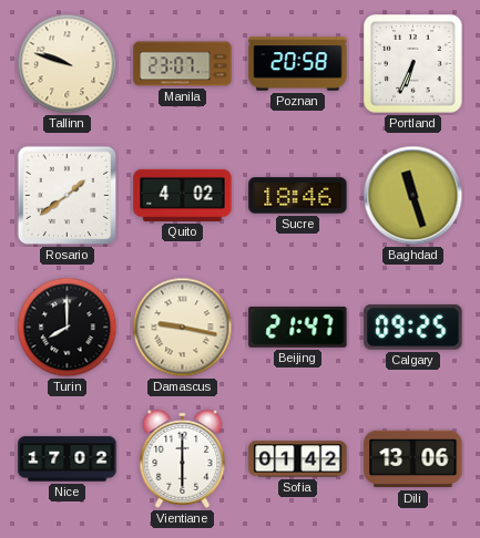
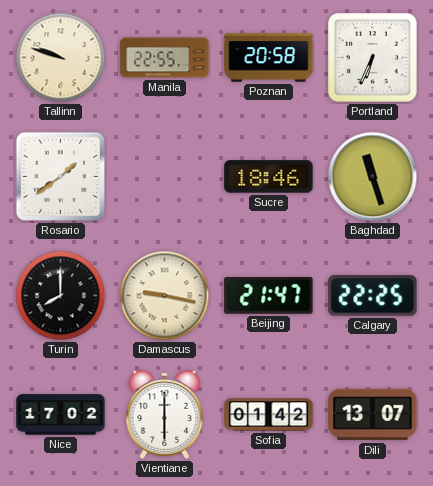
Manila: 23:07 -> 22:55 (165, 58)
Quito: 4:02 -> none (183, 195)
Calgary: 09:25 -> 22:25 (373, 296)
Dili: 13:06 -> 13:07 (373, 415)
